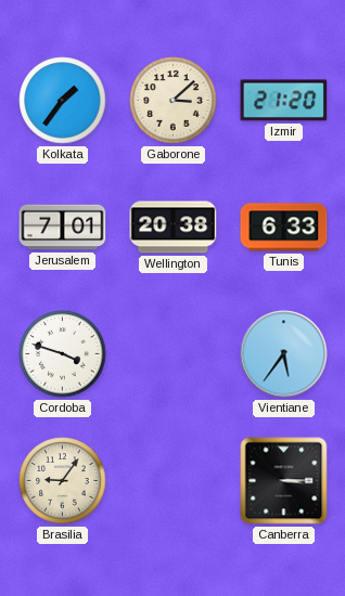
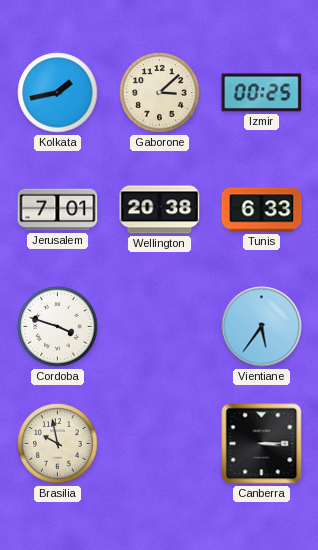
Kolkata: 1:36 -> 1:43 (58, 93)
Izmir: 21:20 -> 00:25 (262, 93)
Brasilia: 9:06 -> 9:58 (58, 444)
